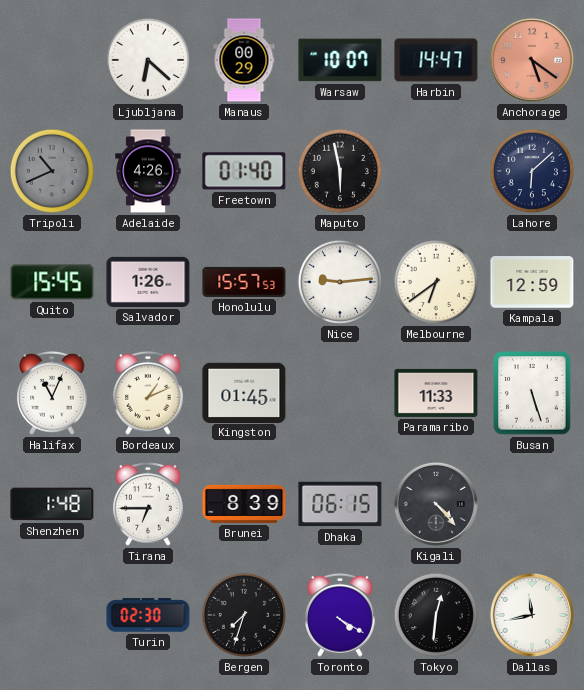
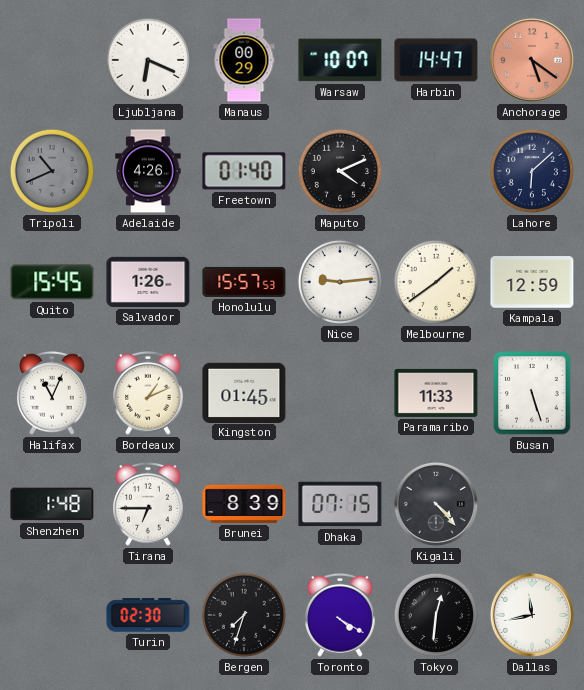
Ljubljana: 6:22 -> 6:19 (148, 60)
Maputo: 5:58 -> 4:11 (340, 171)
Melbourne: 6:39 -> 1:39 (436, 282)
Dhaka: 06:15 -> 07:15 (340, 504)
